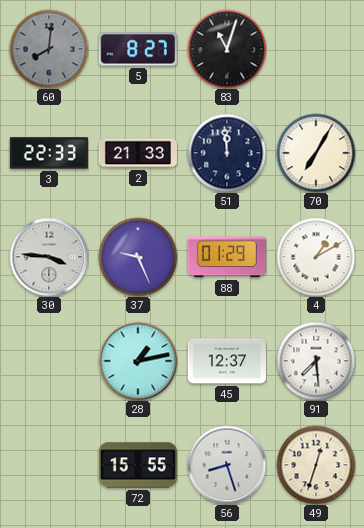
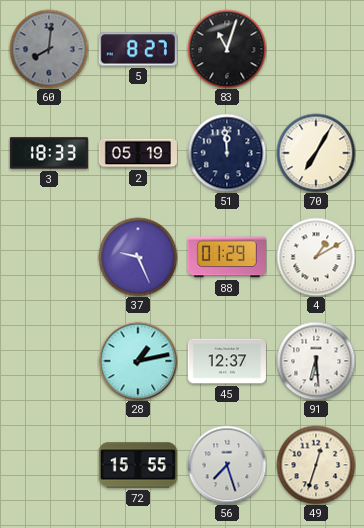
3: 22:33 -> 18:33 (49, 153)
2: 21:33 -> 05:19 (138, 153)
30: 3:46 -> none (49, 257)
91: 7:29 -> 6:29 (316, 361)
56: 8:27 -> 7:27 (227, 465)
